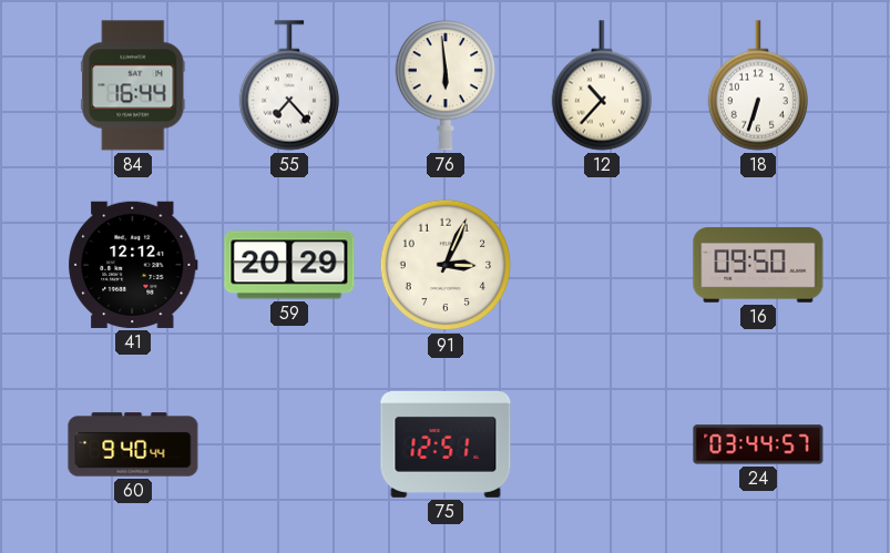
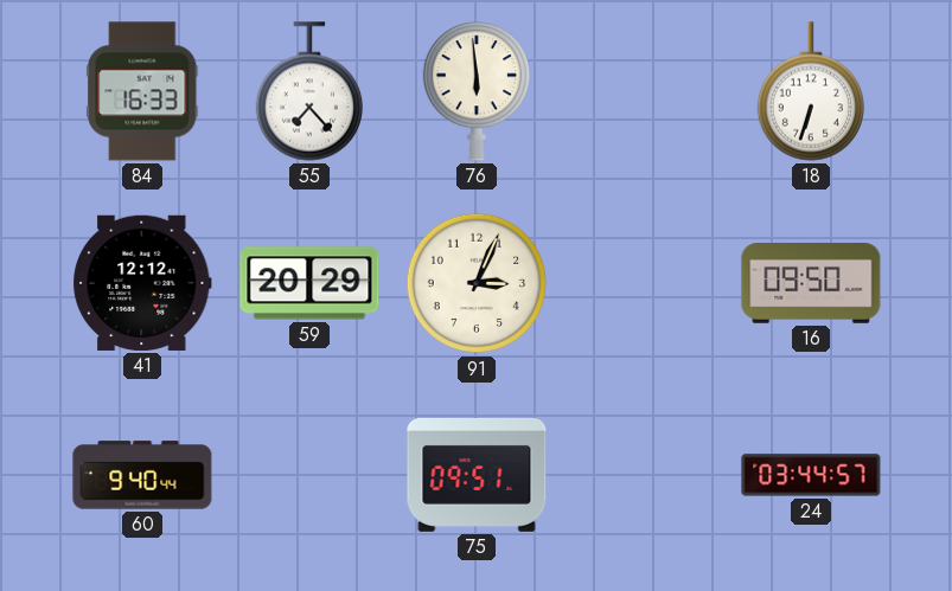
84: 16:44 -> 16:33 (142, 91)
12: 10:37 -> none (601, 85)
75: 12:51 -> 09:51 (477, 475)
